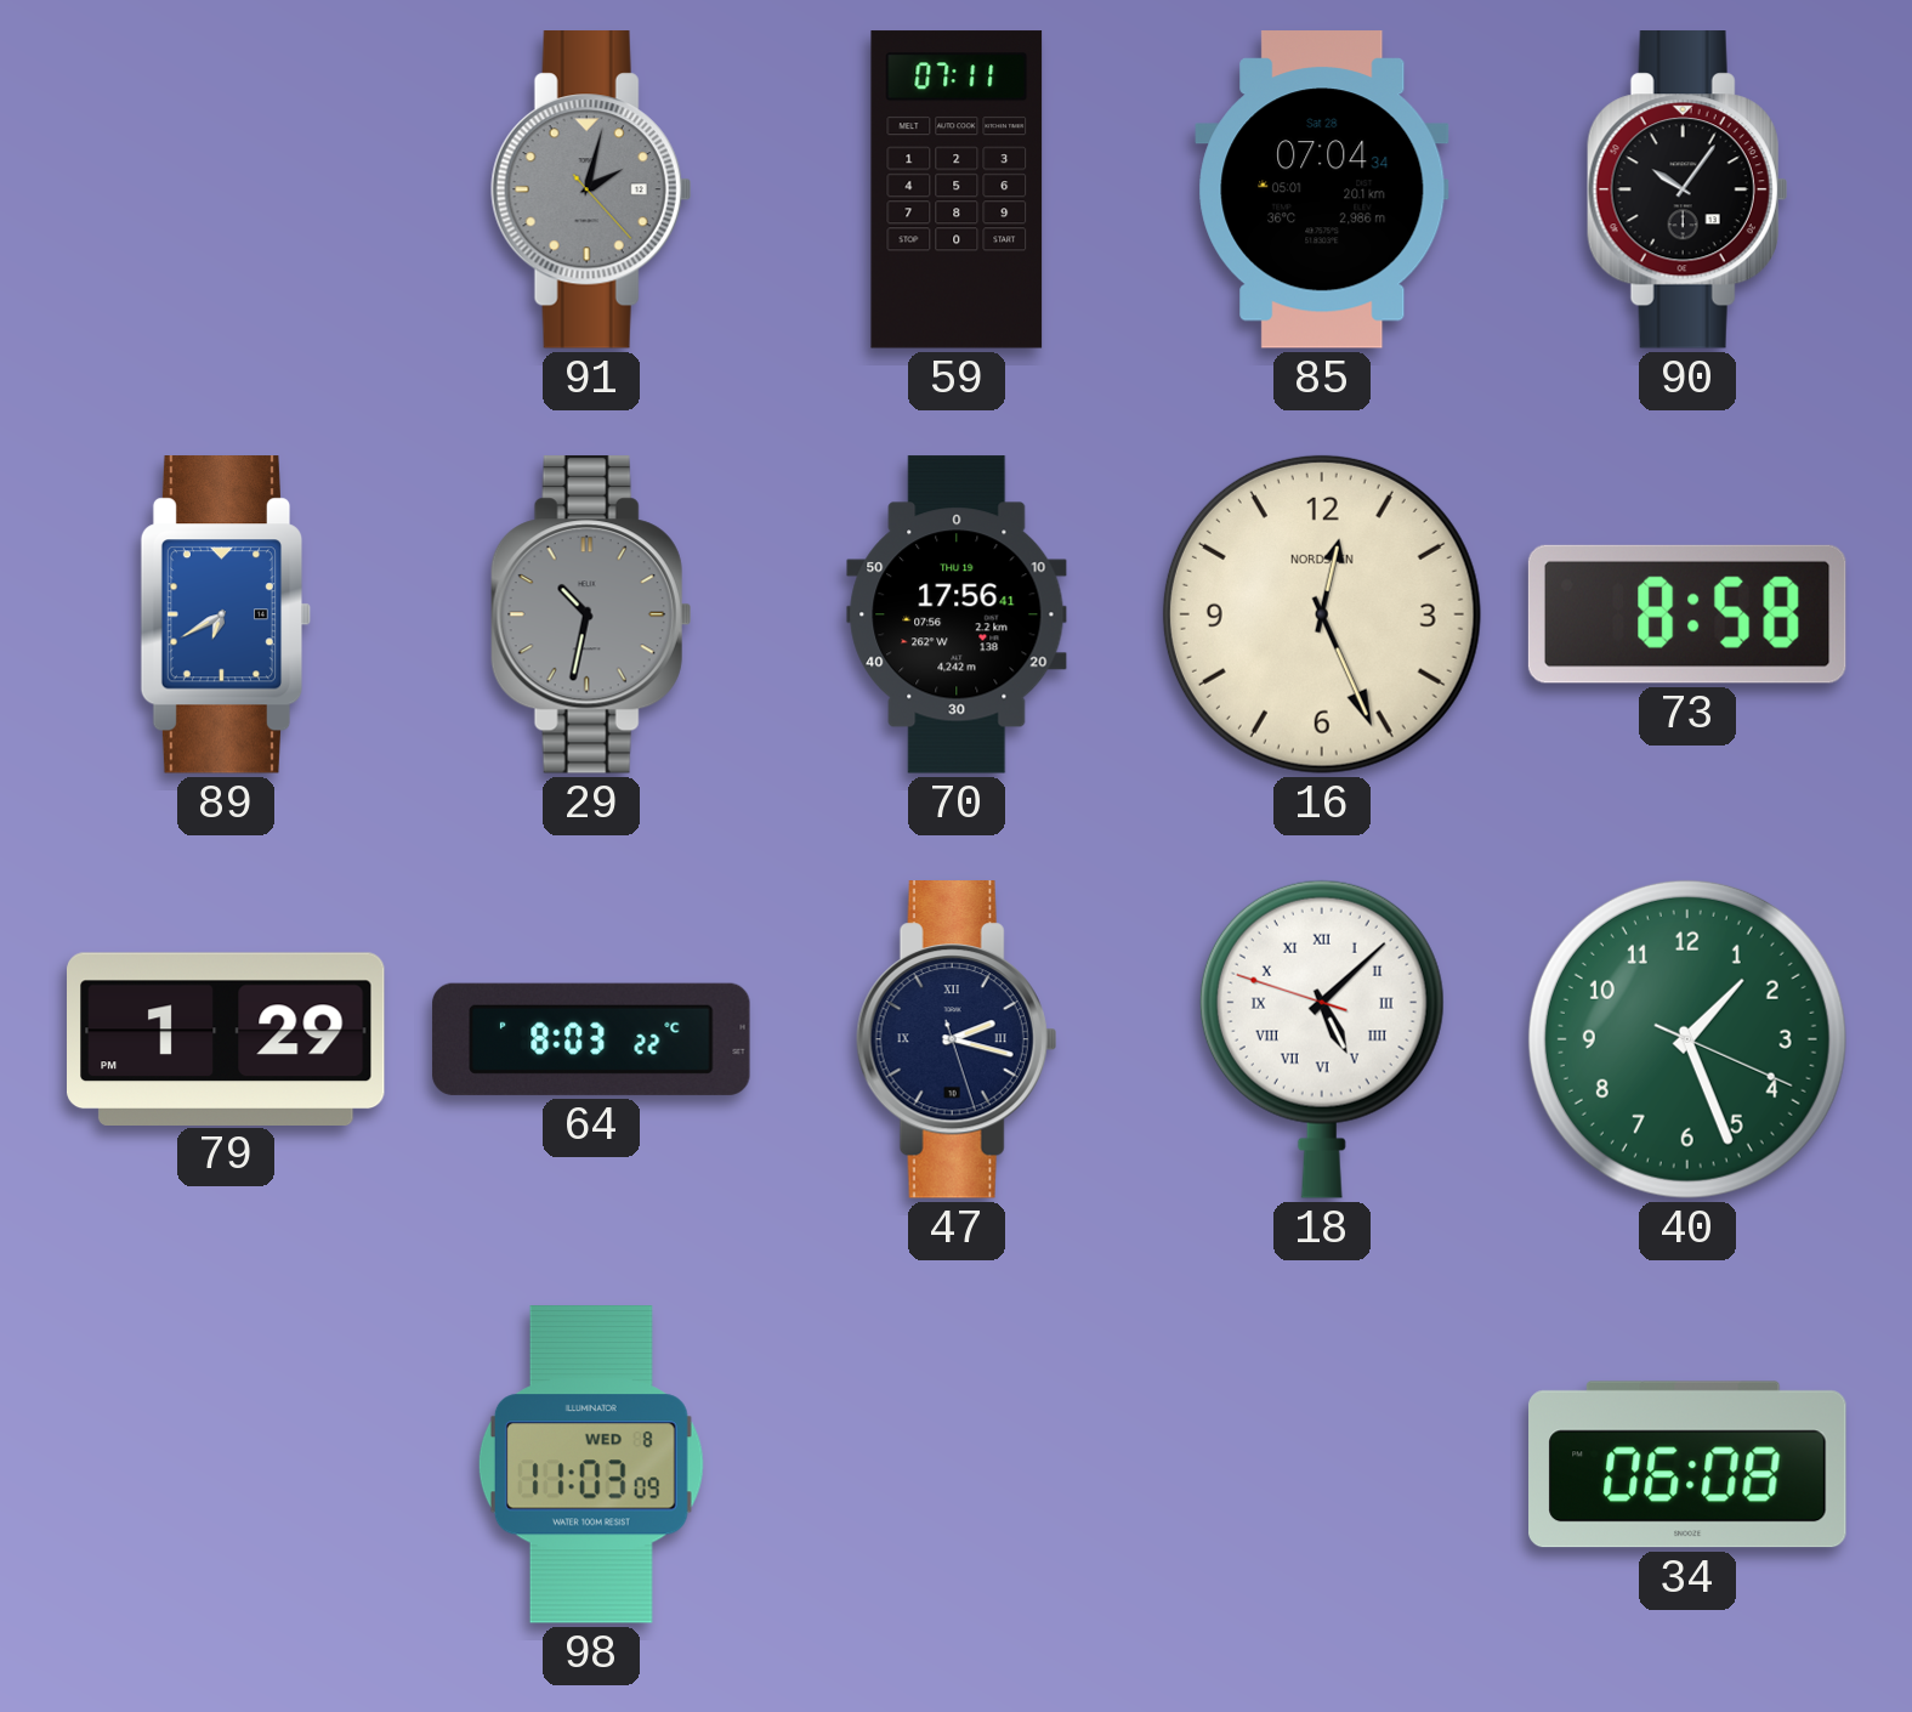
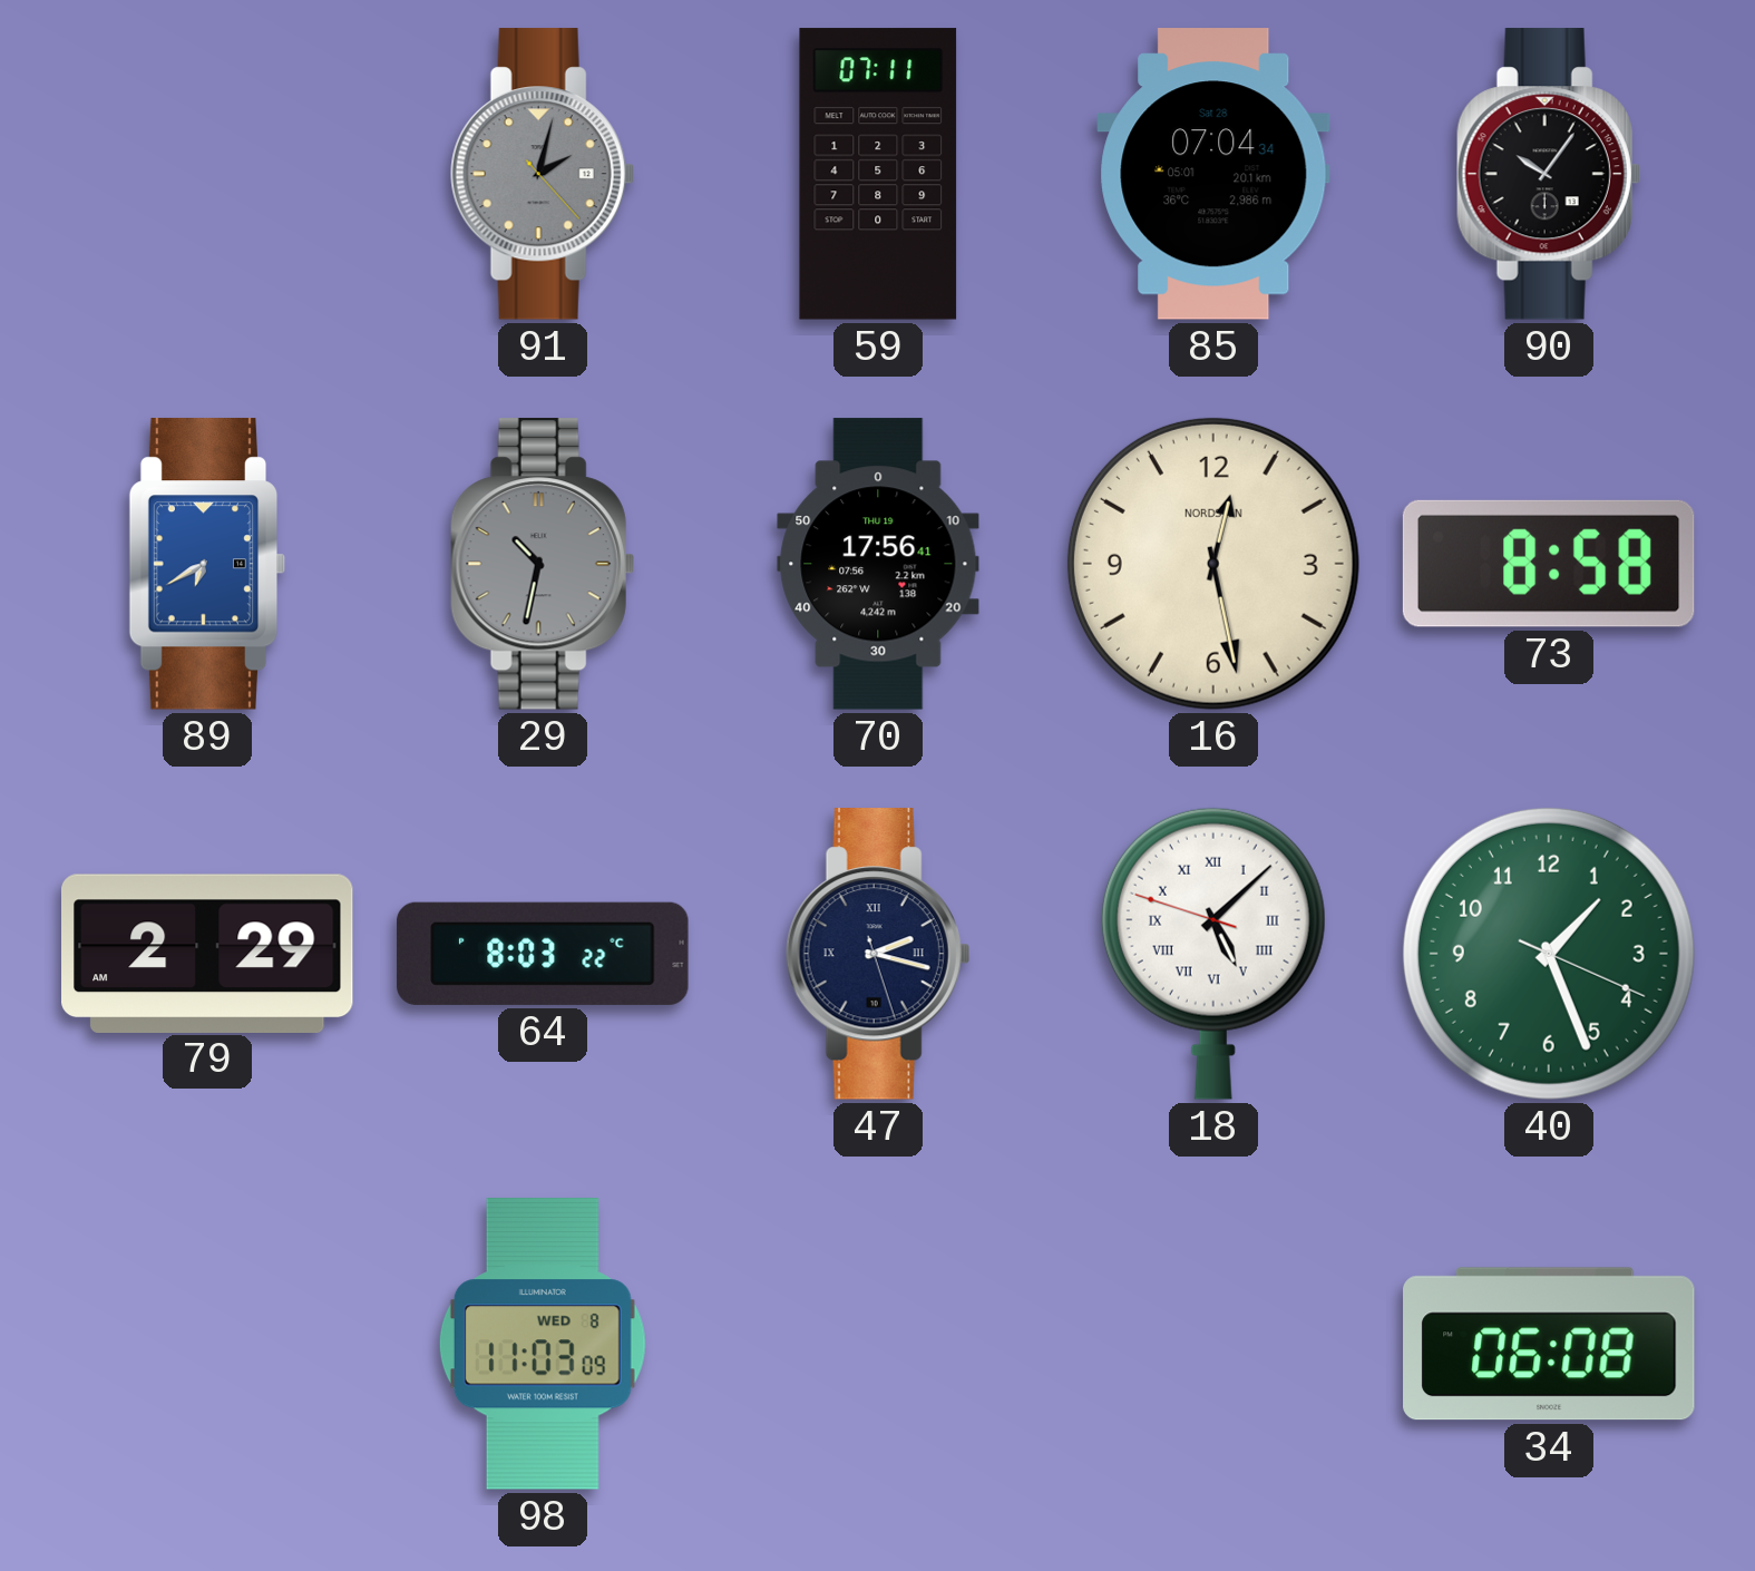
16: 12:26 -> 12:28 (1213, 564)
79: 1:29 -> 2:29 (208, 953)
